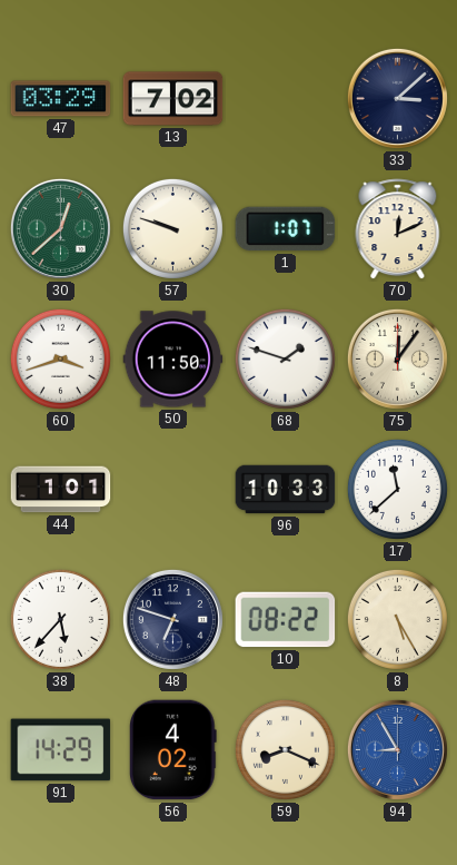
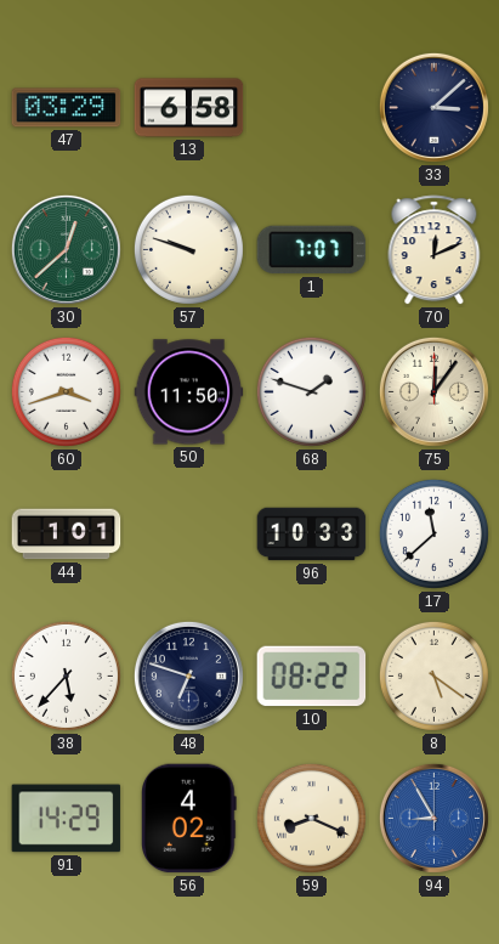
13: 7:02 -> 6:58 (189, 108)
1: 1:07 -> 7:07 (312, 250)
8: 5:25 -> 5:21 (433, 676)
